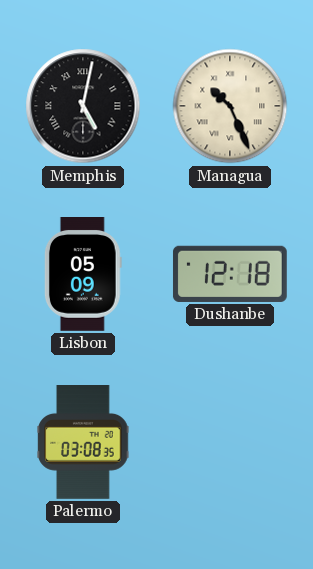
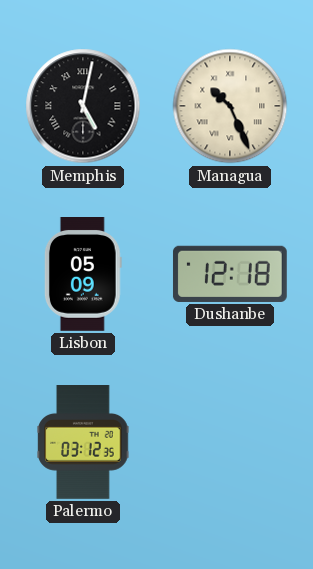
Palermo: 03:08 -> 03:12 (83, 443)
